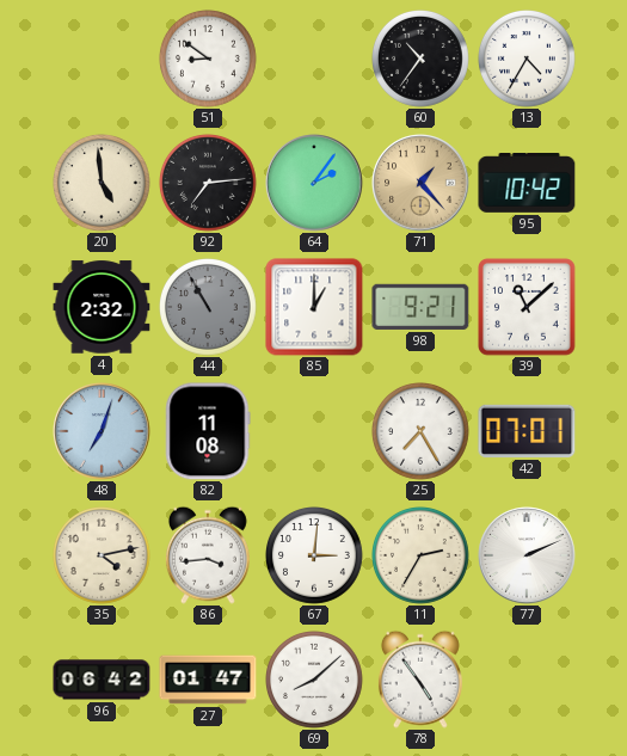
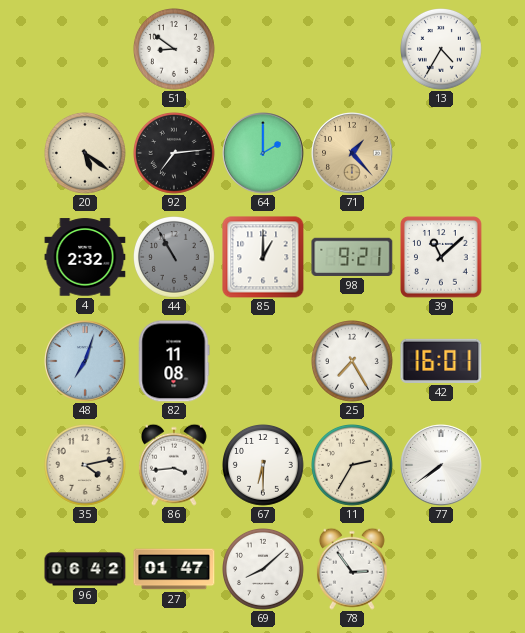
60: 10:36 -> none (422, 60)
20: 4:59 -> 5:21 (86, 154)
64: 2:06 -> 2:00 (263, 153)
95: 10:42 -> none (527, 184)
42: 07:01 -> 16:01 (441, 361)
67: 3:01 -> 6:30 (264, 466)
77: 2:11 -> 7:39 (441, 465)
78: 4:54 -> 2:54 (352, 569)
